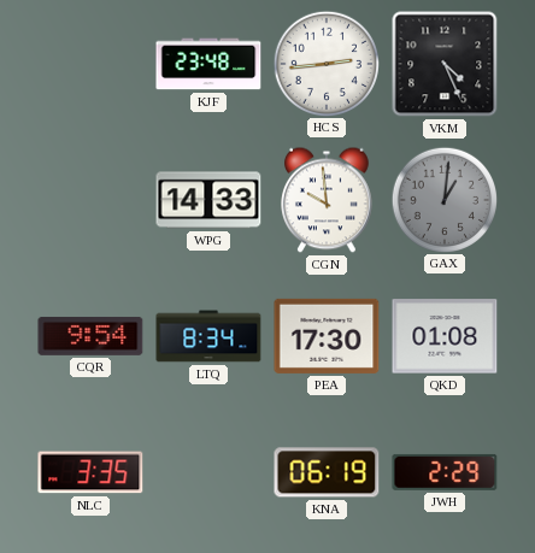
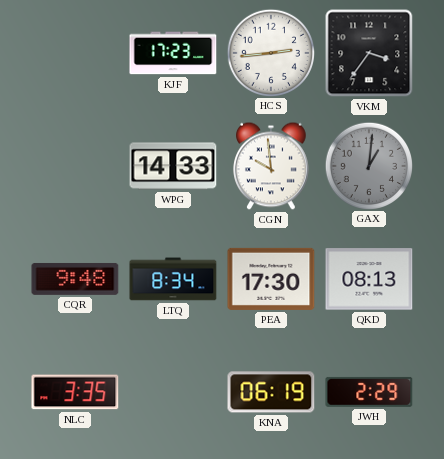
KJF: 23:48 -> 17:23 (173, 53)
VKM: 4:26 -> 3:36 (369, 53)
CQR: 9:54 -> 9:48 (75, 279)
QKD: 01:08 -> 08:13 (369, 279)
